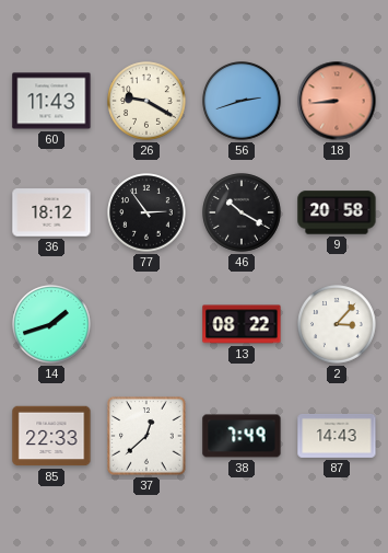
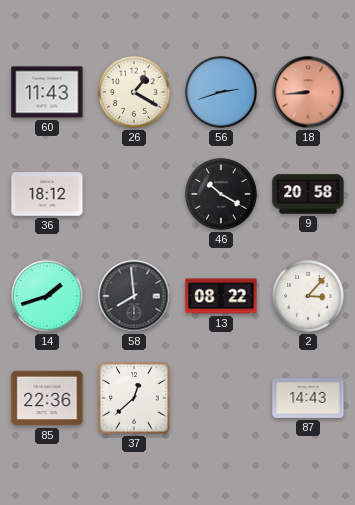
26: 9:20 -> 1:20 (134, 92)
77: 2:54 -> none (146, 212)
58: none -> 7:59 (134, 296)
85: 22:33 -> 22:36 (47, 398)
38: 7:49 -> none (242, 436)
